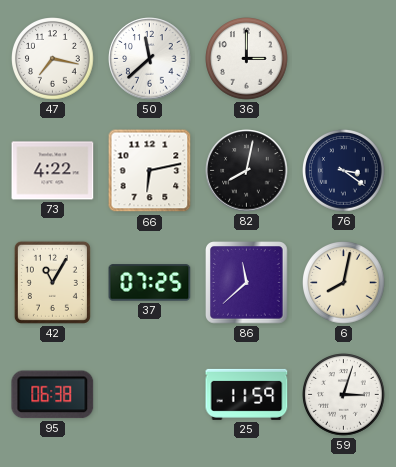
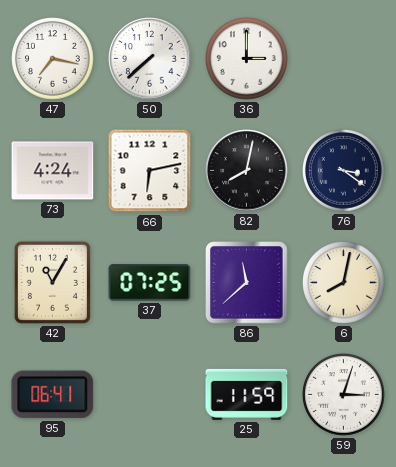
50: 11:38 -> 7:38 (150, 59)
73: 4:22 -> 4:24 (53, 171)
95: 06:38 -> 06:41 (53, 395)
